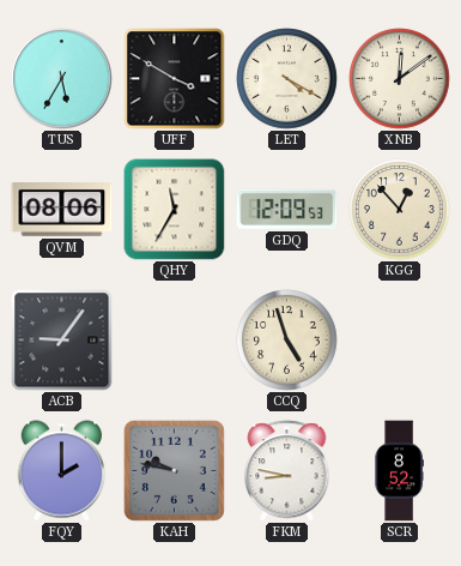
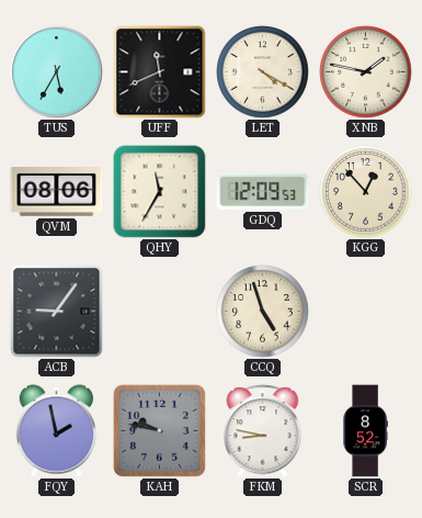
UFF: 3:50 -> 11:41 (160, 72)
XNB: 12:09 -> 1:47 (366, 72)
FQY: 2:00 -> 1:58 (57, 431)
